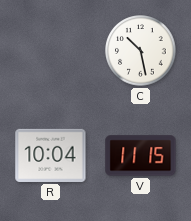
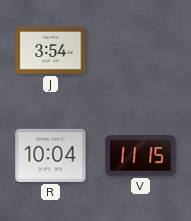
J: none -> 3:54 (51, 50)
C: 10:28 -> none (141, 51)
